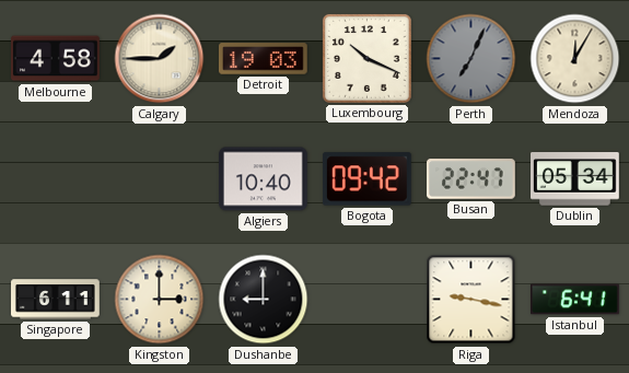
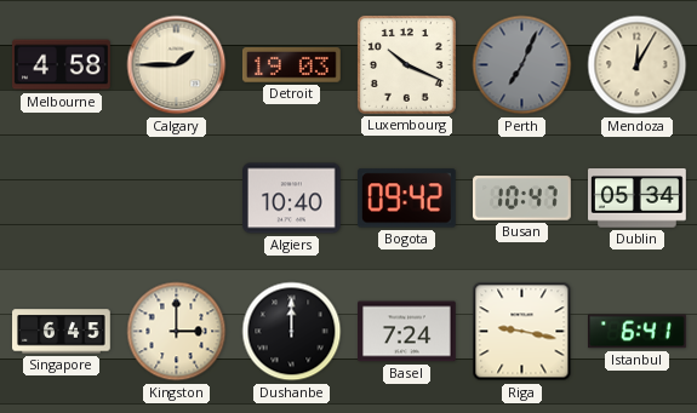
Busan: 22:47 -> 10:47 (522, 199)
Singapore: 6:11 -> 6:45 (62, 332)
Dushanbe: 9:00 -> 12:00 (292, 332)
Basel: none -> 7:24 (407, 332)
